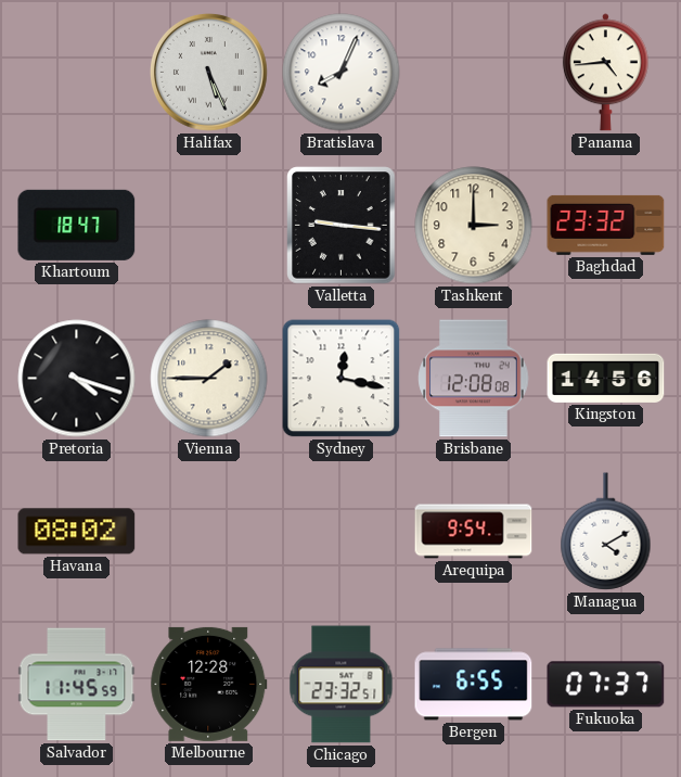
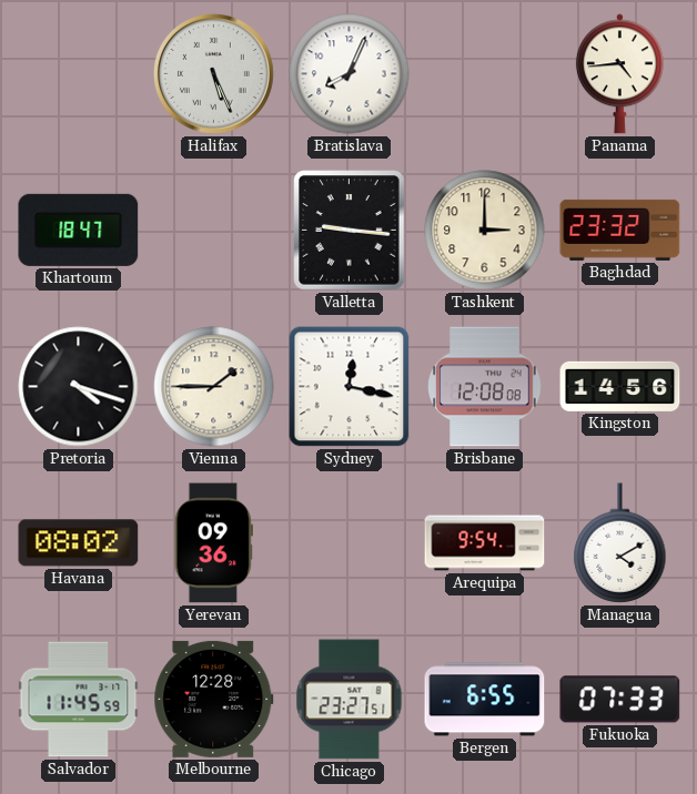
Yerevan: none -> 09:36 (213, 543)
Chicago: 23:32 -> 23:27 (350, 700)
Fukuoka: 07:37 -> 07:33 (620, 700)
